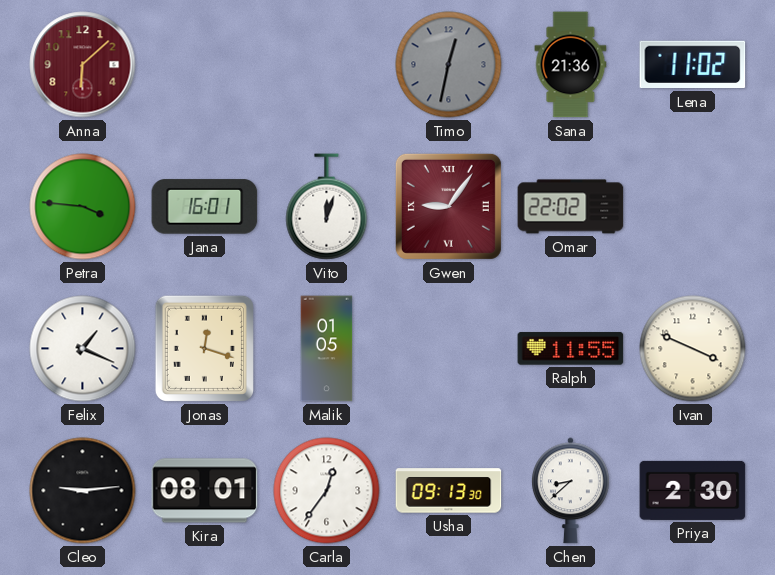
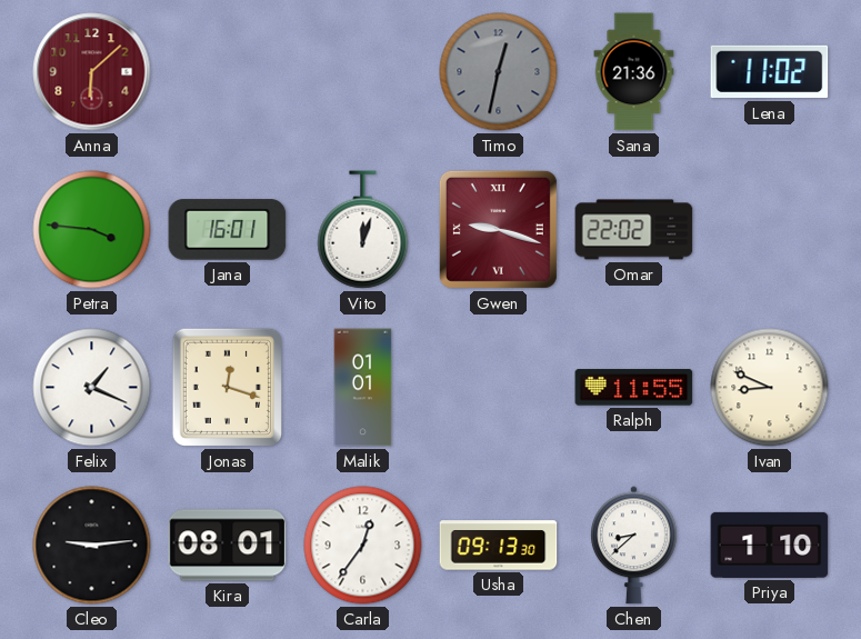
Gwen: 9:06 -> 9:18 (498, 229)
Malik: 01:05 -> 01:01 (363, 388)
Ivan: 3:49 -> 8:49 (770, 388)
Priya: 2:30 -> 1:10 (770, 545)
